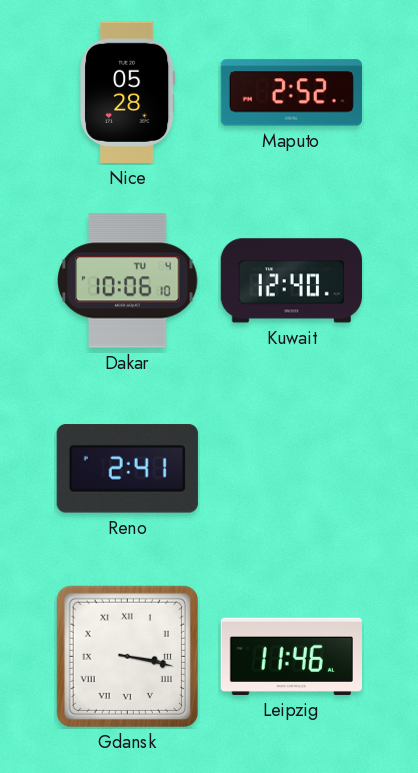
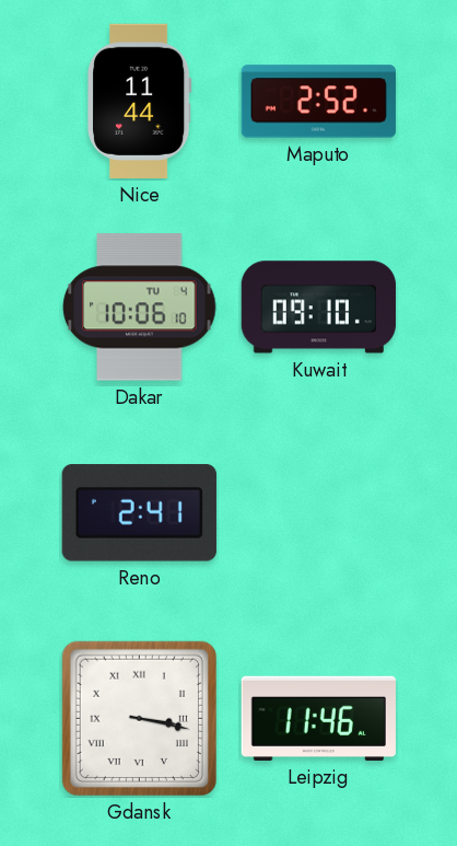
Nice: 05:28 -> 11:44 (140, 101)
Kuwait: 12:40 -> 09:10 (318, 308)
